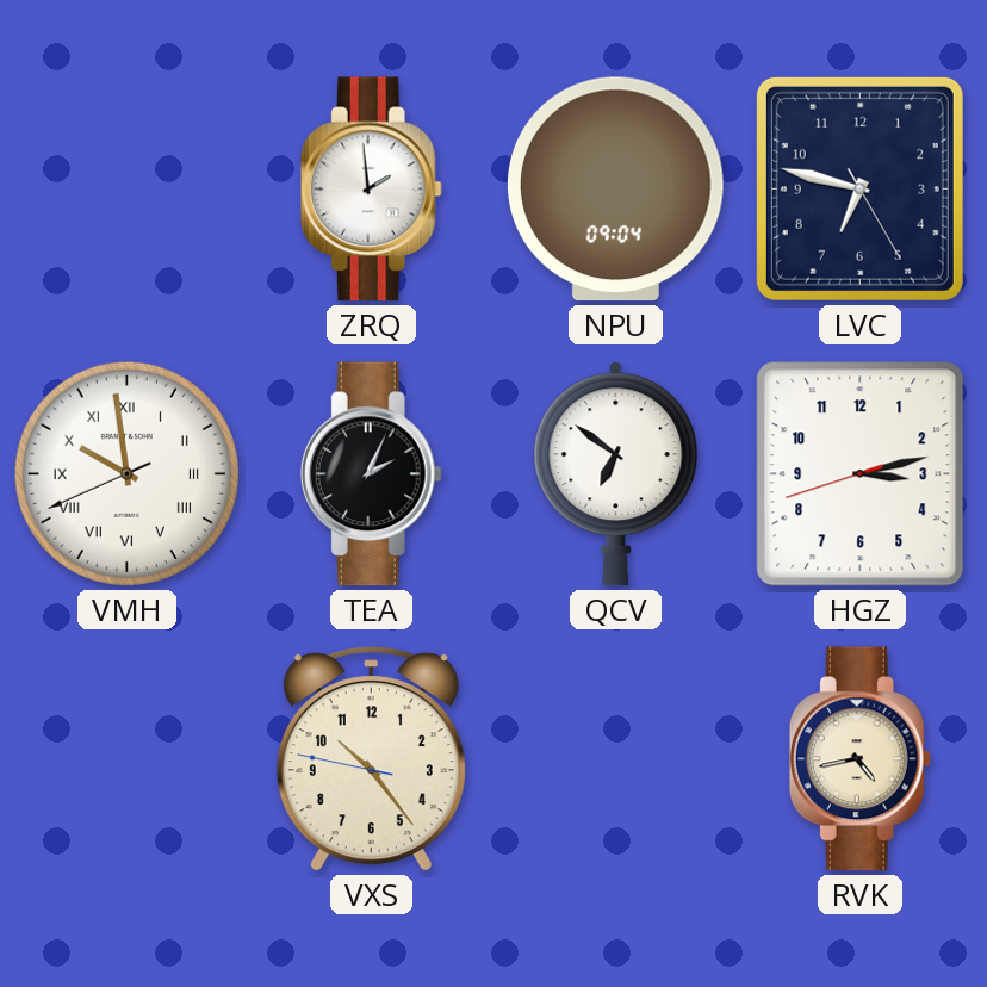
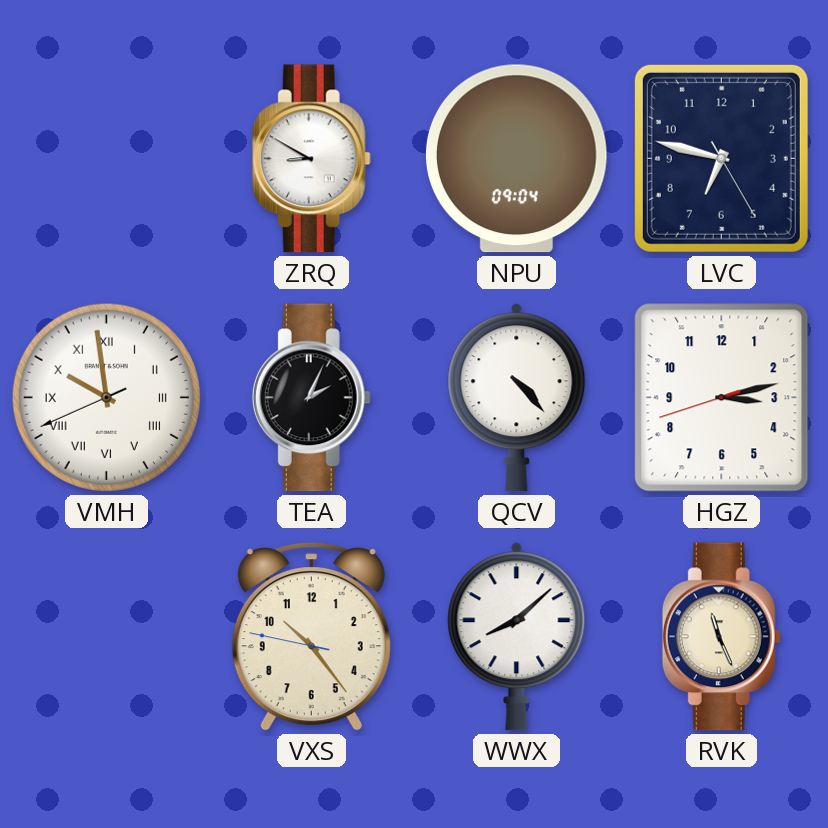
ZRQ: 1:59 -> 8:50 (311, 159)
QCV: 6:51 -> 4:23 (517, 398)
WWX: none -> 8:08 (517, 637)
RVK: 4:43 -> 11:26 (721, 637)
